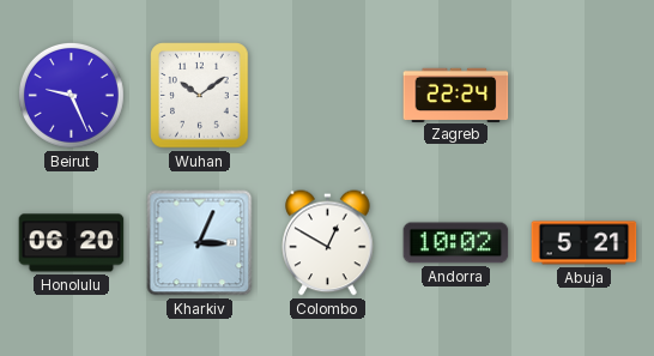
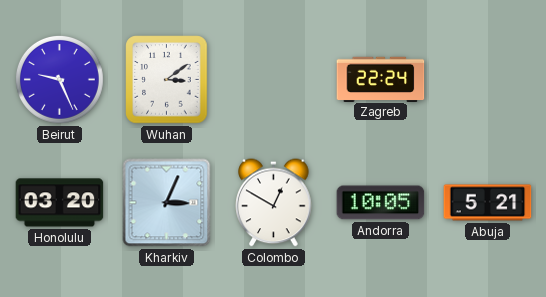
Wuhan: 10:09 -> 3:09 (167, 80)
Honolulu: 06:20 -> 03:20 (60, 203)
Andorra: 10:02 -> 10:05 (381, 203)
